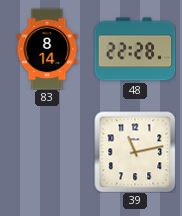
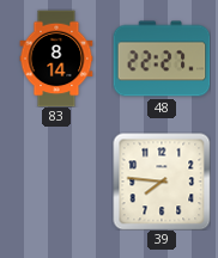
48: 22:28 -> 22:27 (162, 59)
39: 11:13 -> 7:46 (162, 182)
